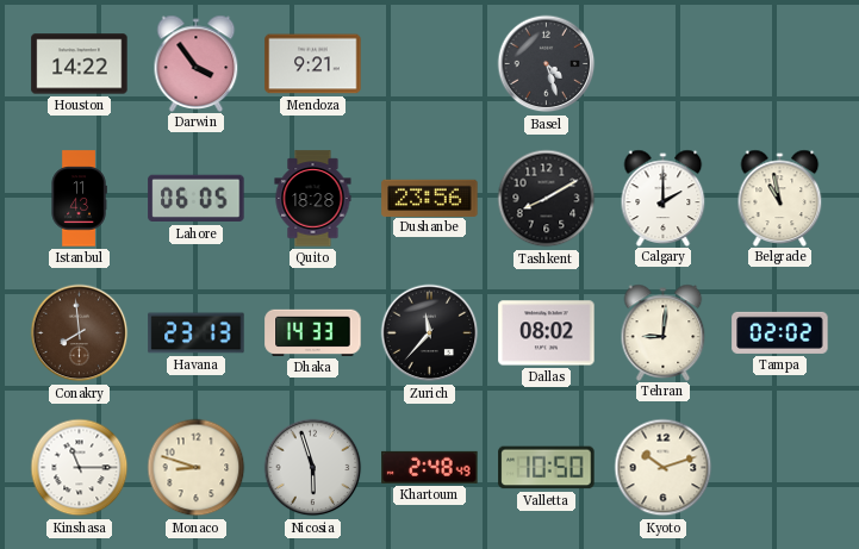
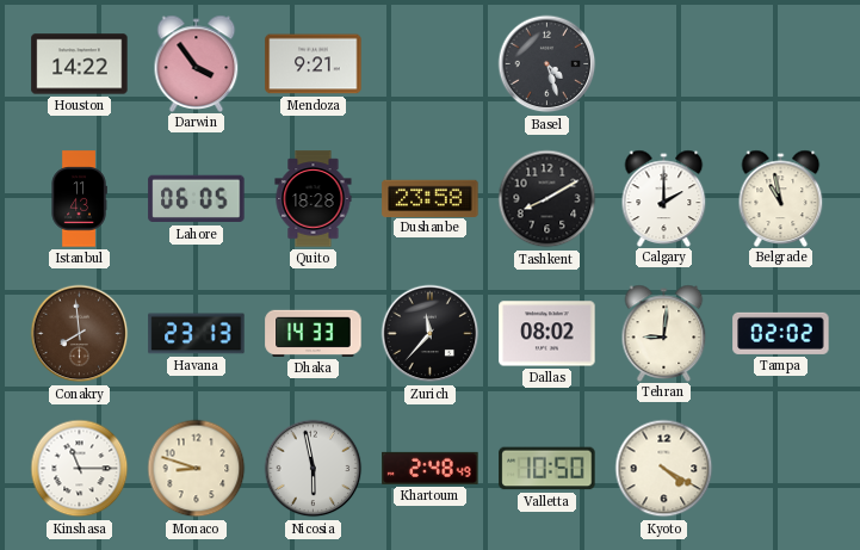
Dushanbe: 23:56 -> 23:58 (431, 198)
Nicosia: 5:57 -> 5:58 (314, 469)
Kyoto: 10:12 -> 4:20 (664, 469)
